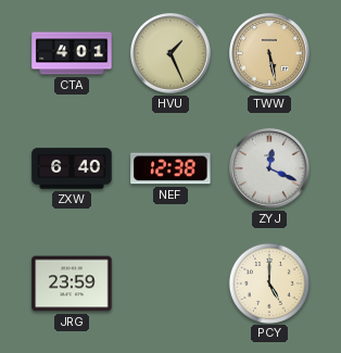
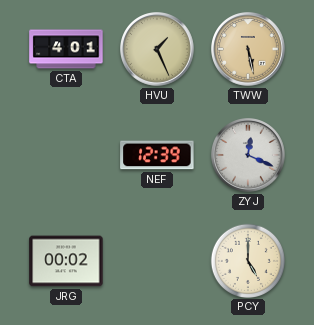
ZXW: 6:40 -> none (72, 168)
NEF: 12:38 -> 12:39 (157, 155)
JRG: 23:59 -> 00:02 (66, 261)
